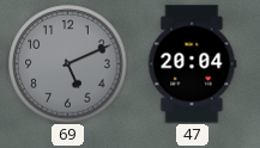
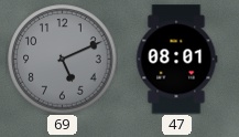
47: 20:04 -> 08:01 (176, 60)
